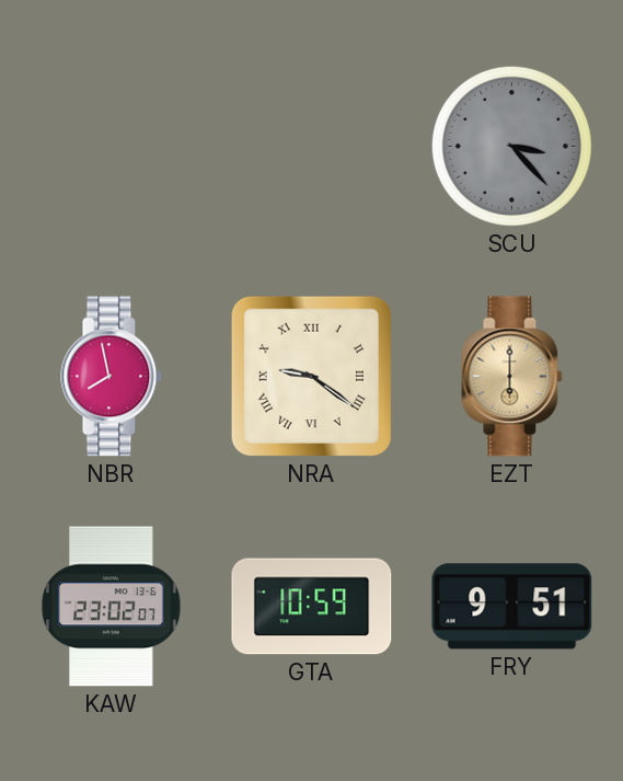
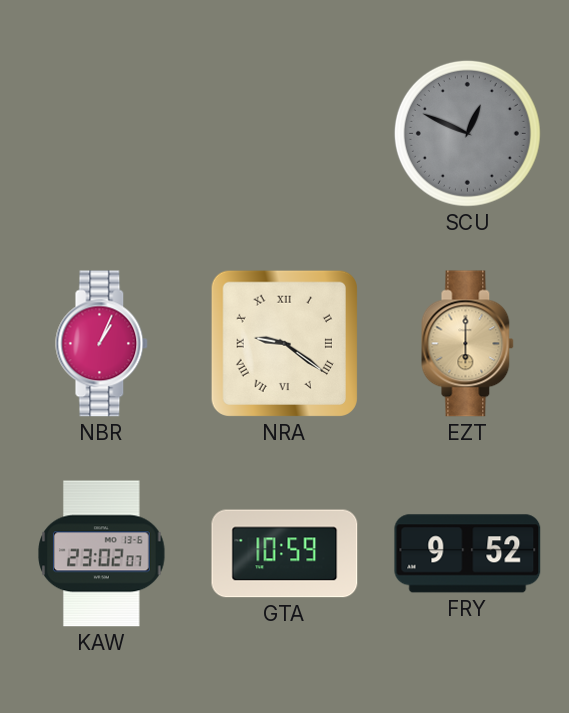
SCU: 3:23 -> 12:49 (467, 133)
NBR: 7:58 -> 1:04 (102, 344)
FRY: 9:51 -> 9:52 (468, 554)
